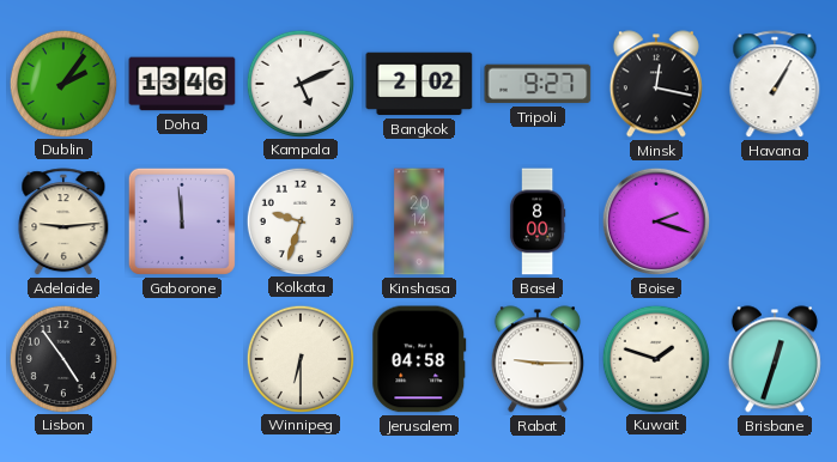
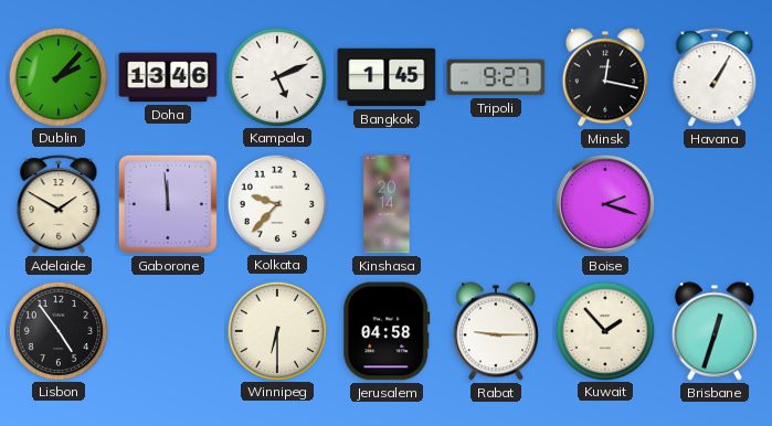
Dublin: 2:06 -> 2:07 (57, 76)
Bangkok: 2:02 -> 1:45 (387, 77)
Adelaide: 9:14 -> 1:50 (59, 205)
Kolkata: 9:33 -> 9:37 (276, 203)
Basel: 8:00 -> none (538, 221)
Kuwait: 1:48 -> 1:53 (604, 330)
